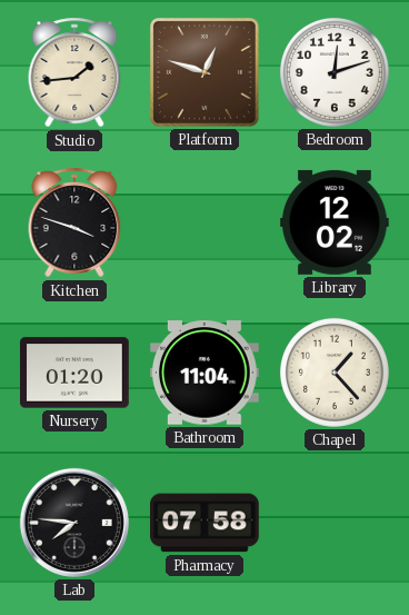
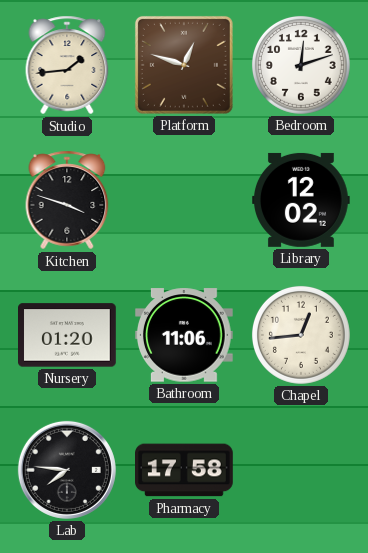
Bathroom: 11:04 -> 11:06 (185, 335)
Chapel: 1:23 -> 12:44 (301, 335)
Pharmacy: 07:58 -> 17:58 (185, 470)
